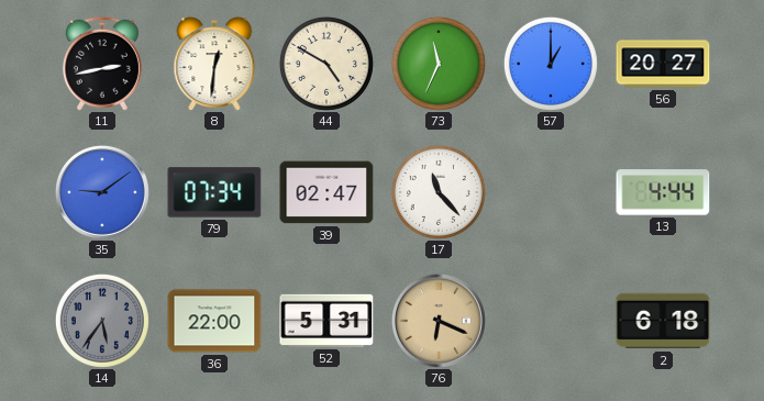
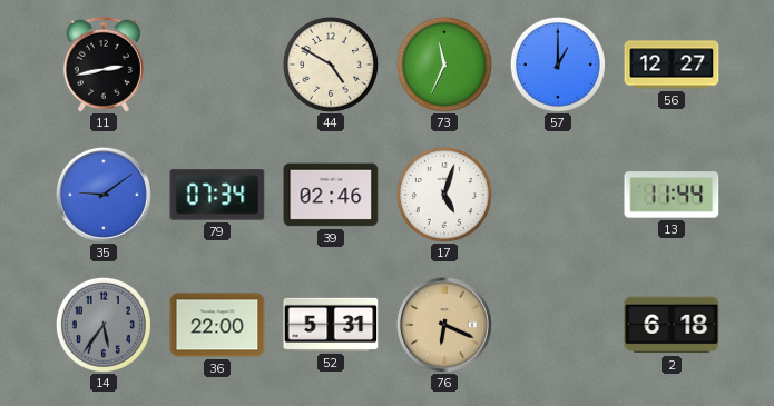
8: 12:31 -> none (214, 64)
56: 20:27 -> 12:27 (672, 65)
39: 02:47 -> 02:46 (331, 195)
17: 11:23 -> 5:03 (444, 195)
13: 4:44 -> 11:44 (672, 195)
